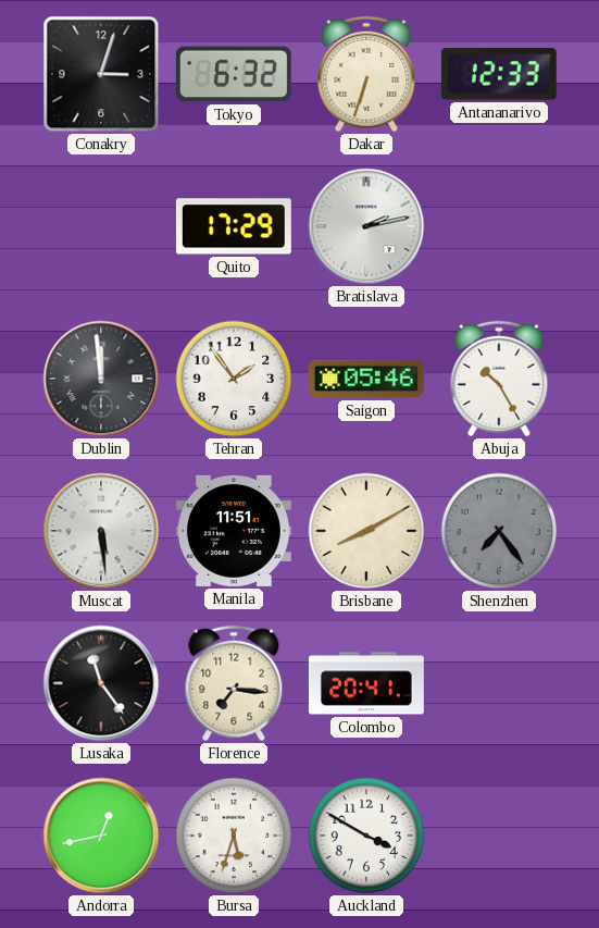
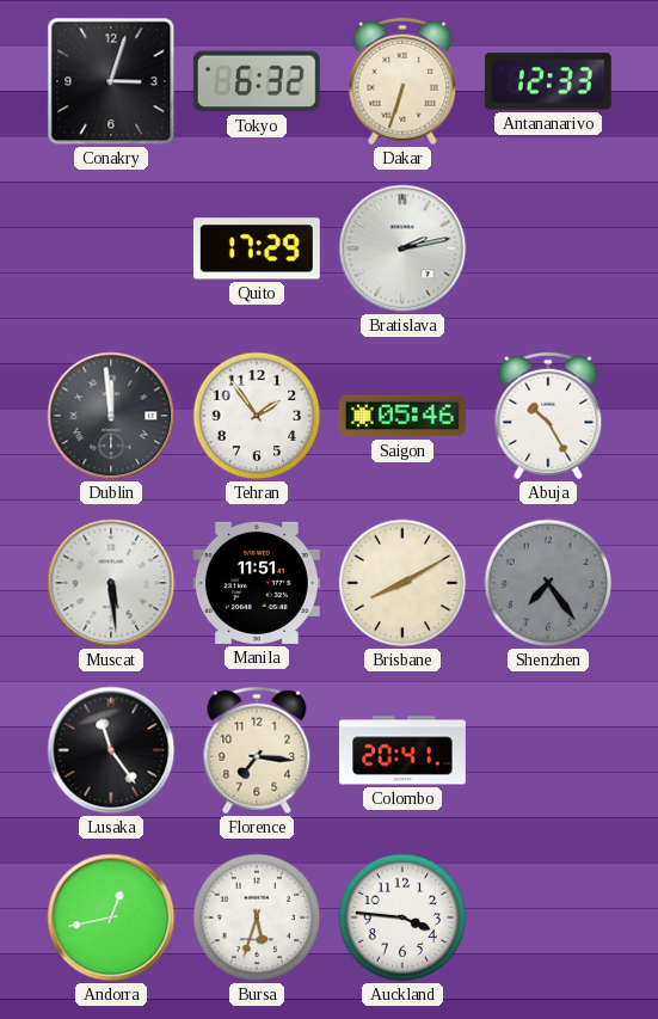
Auckland: 3:50 -> 3:46 (402, 917)
